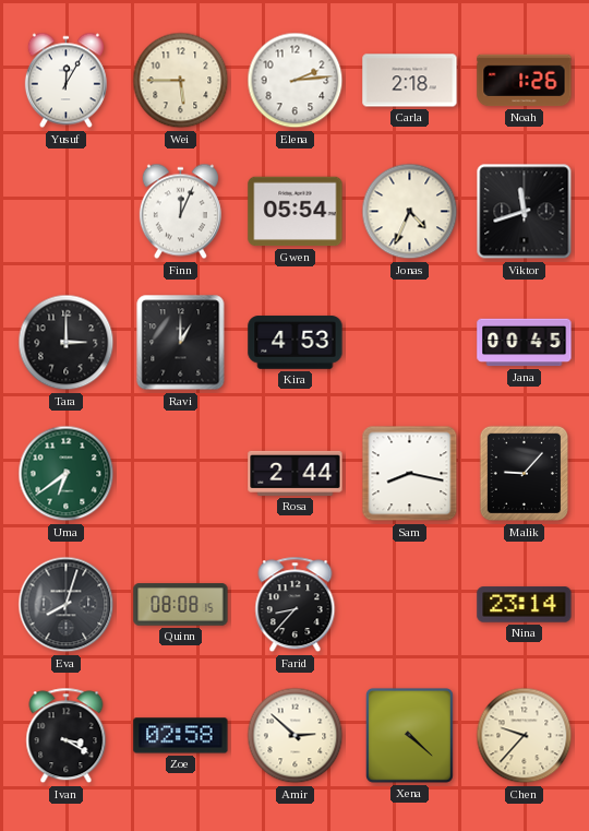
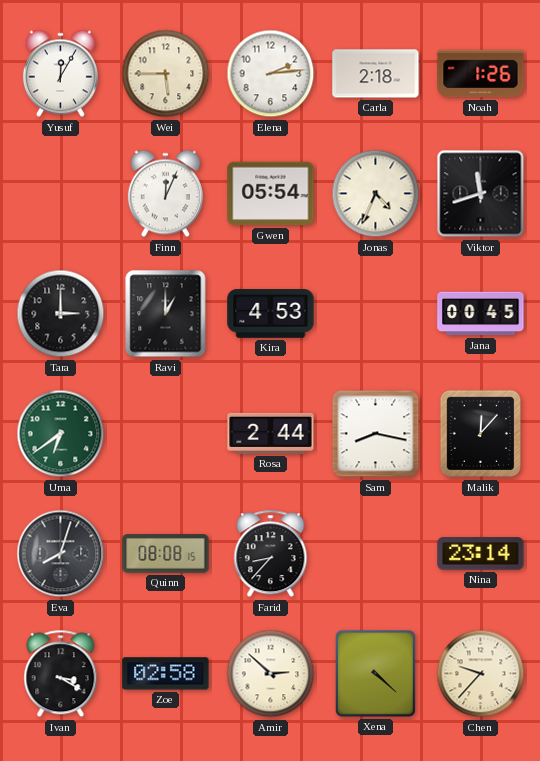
Malik: 9:07 -> 12:07 (480, 434)
